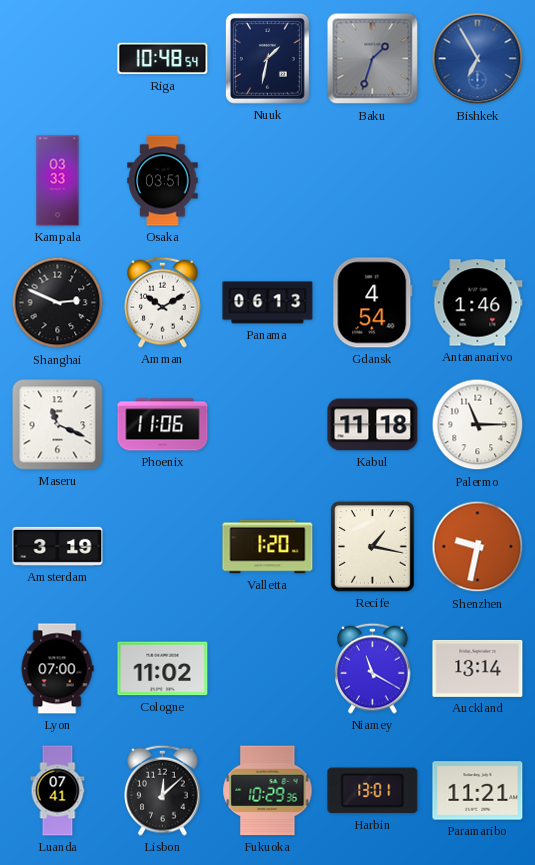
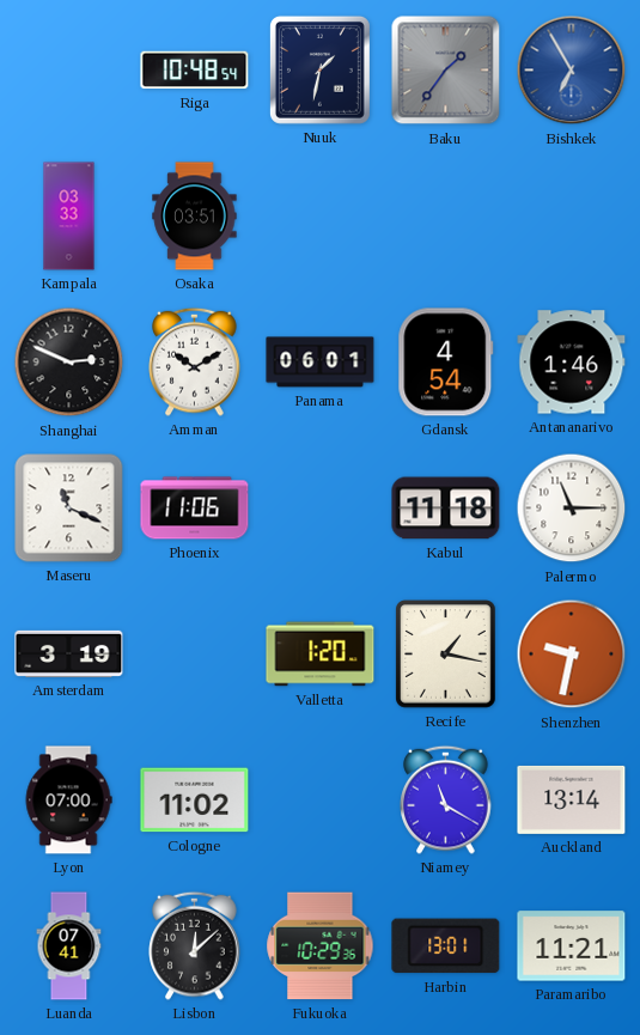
Baku: 1:33 -> 1:36 (446, 71)
Panama: 06:13 -> 06:01 (321, 363)
